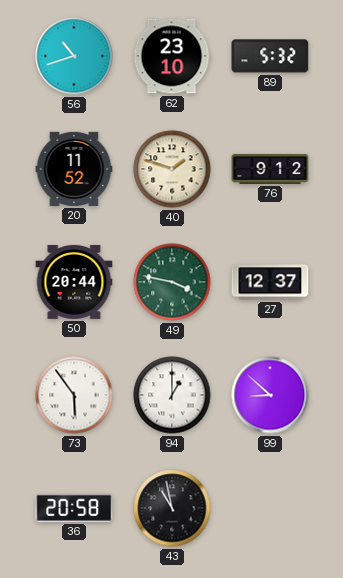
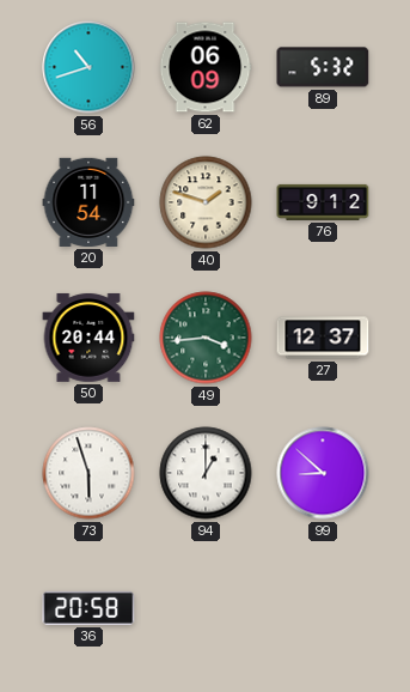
62: 23:10 -> 06:09 (206, 67)
20: 11:52 -> 11:54 (88, 202)
49: 3:47 -> 3:44 (206, 338)
73: 5:54 -> 5:57 (88, 473)
43: 10:58 -> none (172, 508)
